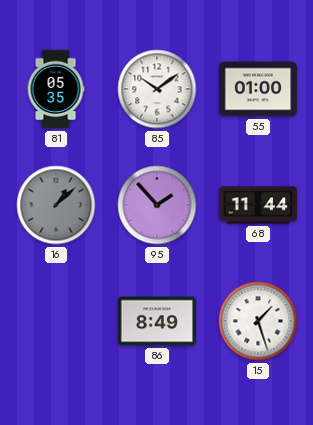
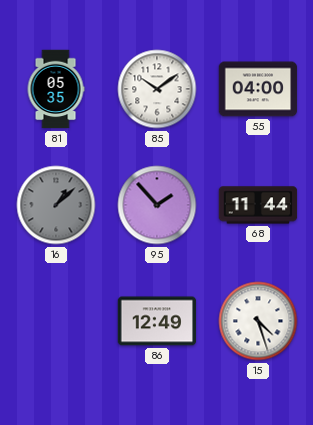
55: 01:00 -> 04:00 (258, 89)
86: 8:49 -> 12:49 (157, 321)
15: 1:27 -> 4:27 (258, 321)
